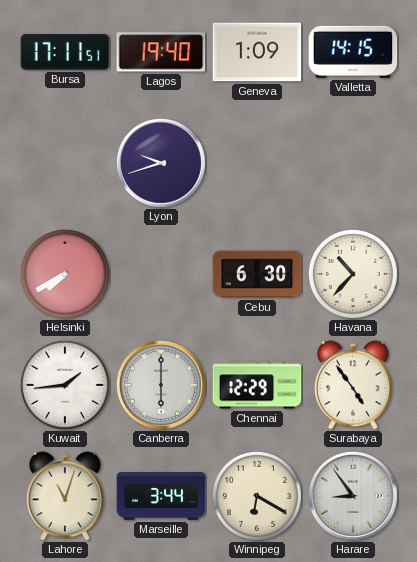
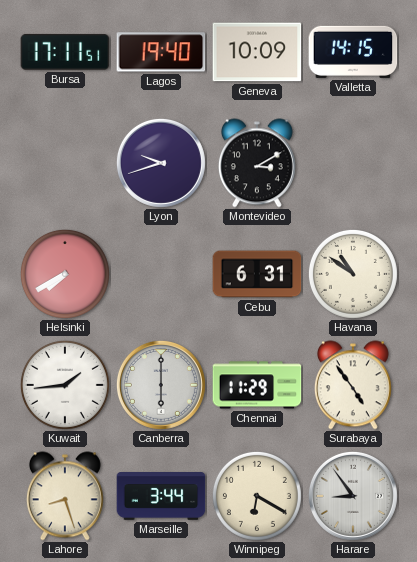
Geneva: 1:09 -> 10:09 (257, 52)
Montevideo: none -> 3:10 (257, 163)
Cebu: 6:30 -> 6:31 (257, 274)
Havana: 10:37 -> 10:51 (353, 274)
Chennai: 12:29 -> 11:29 (257, 385)
Lahore: 11:03 -> 8:27 (65, 496)
